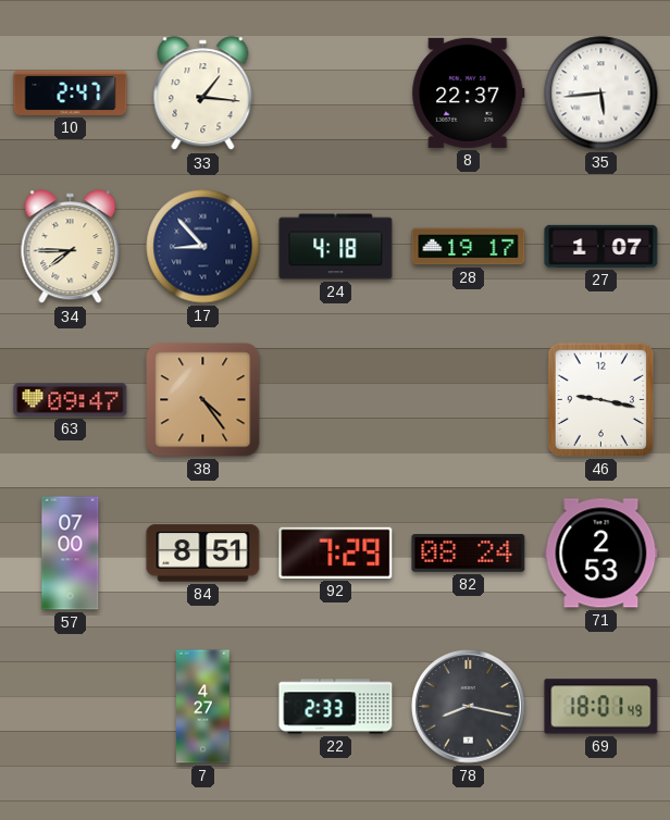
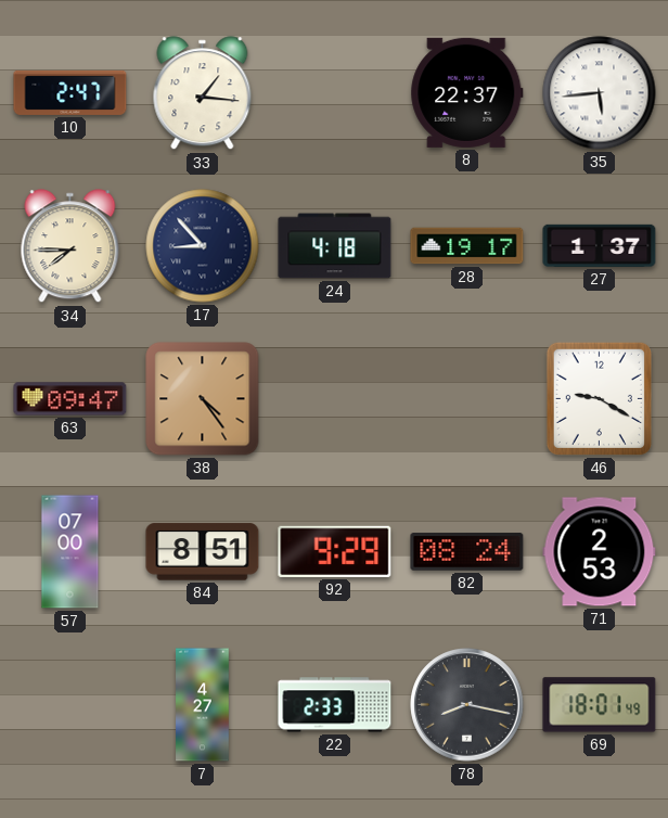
27: 1:07 -> 1:37 (600, 245)
46: 9:17 -> 9:20 (599, 398)
92: 7:29 -> 9:29 (335, 551)
